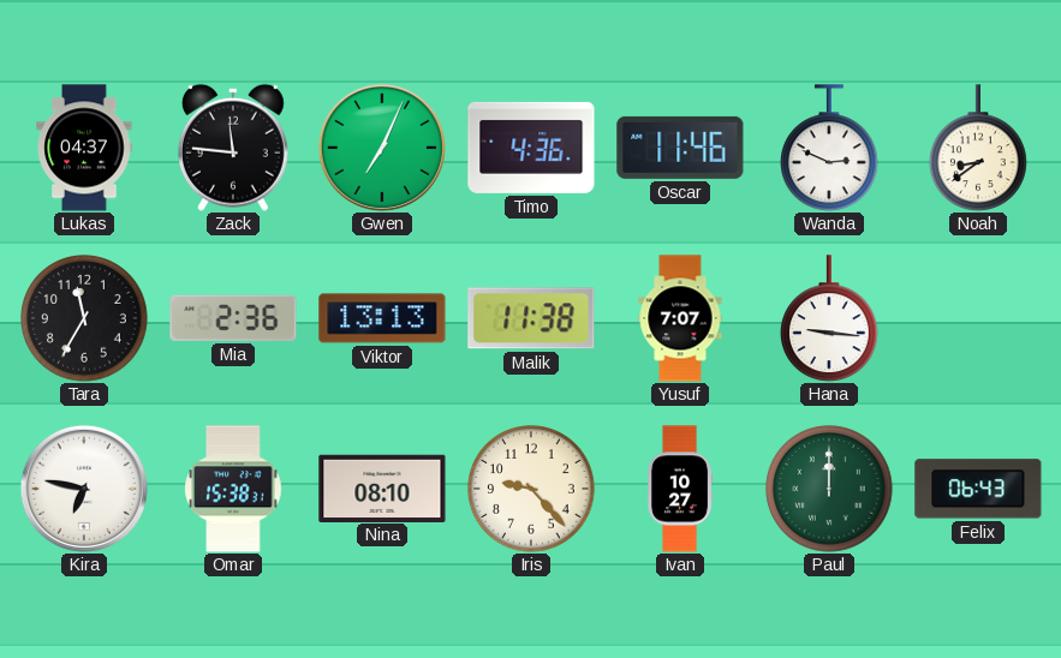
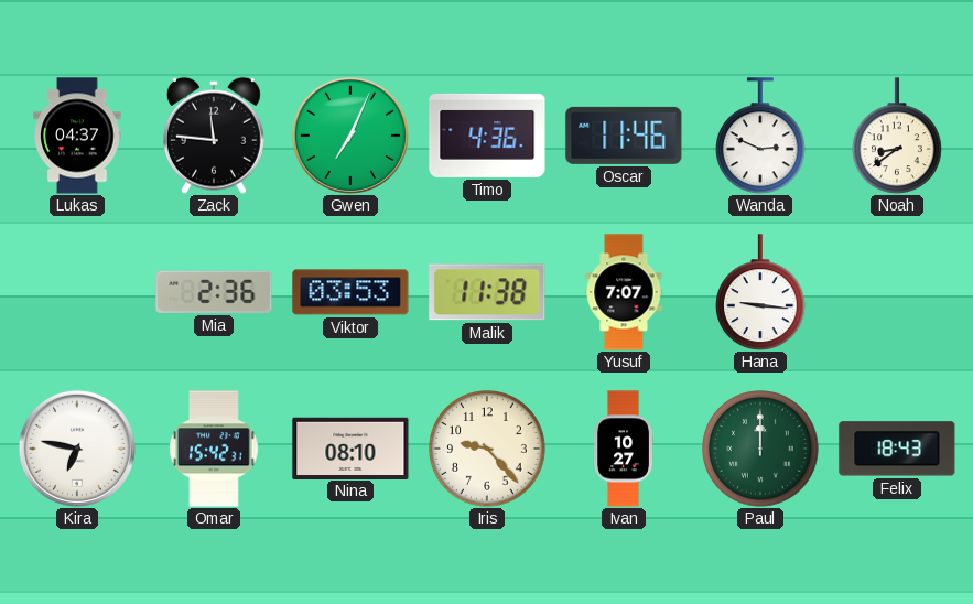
Tara: 11:35 -> none (84, 318)
Viktor: 13:13 -> 03:53 (350, 292)
Omar: 15:38 -> 15:42 (214, 449)
Felix: 06:43 -> 18:43 (897, 449)
